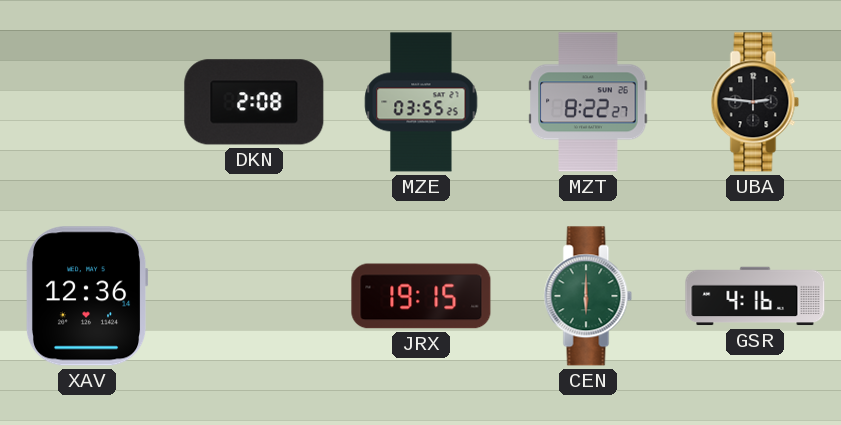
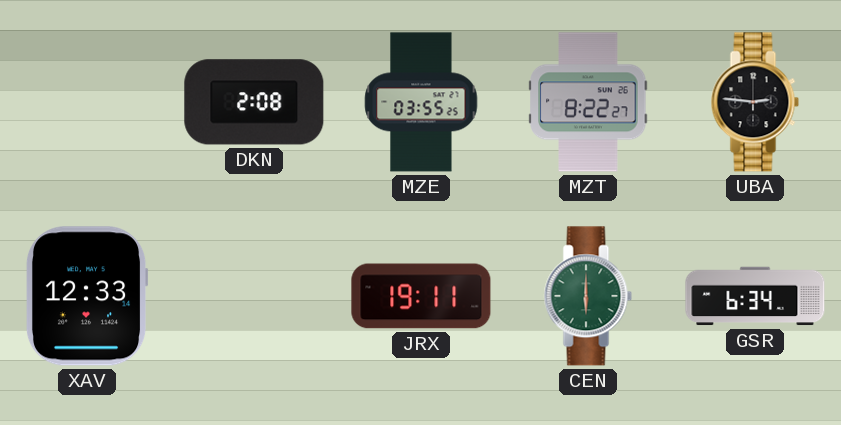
XAV: 12:36 -> 12:33 (87, 296)
JRX: 19:15 -> 19:11 (421, 296)
GSR: 4:16 -> 6:34 (755, 296)
